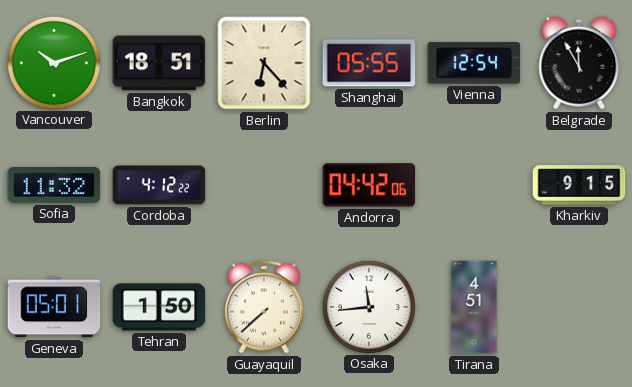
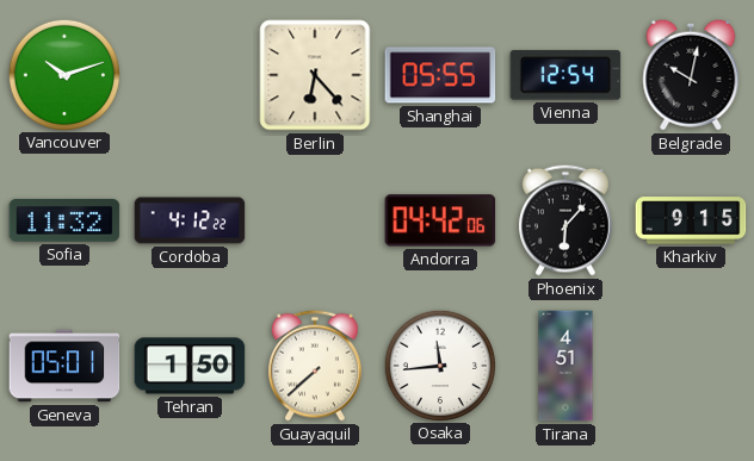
Bangkok: 18:51 -> none (159, 63)
Belgrade: 11:55 -> 10:02 (691, 75)
Phoenix: none -> 6:07 (565, 220)
